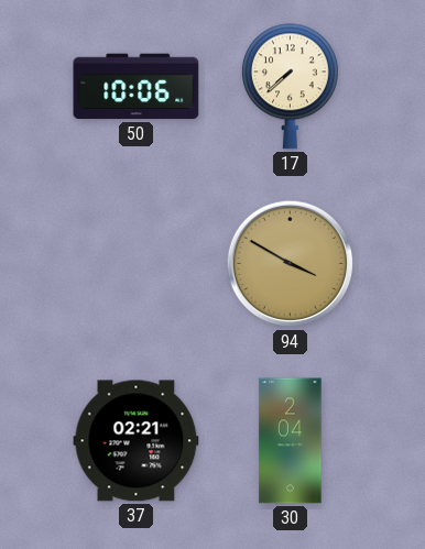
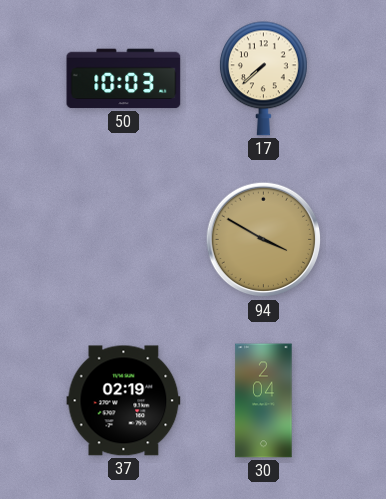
50: 10:06 -> 10:03 (124, 79)
37: 02:21 -> 02:19 (124, 401)
